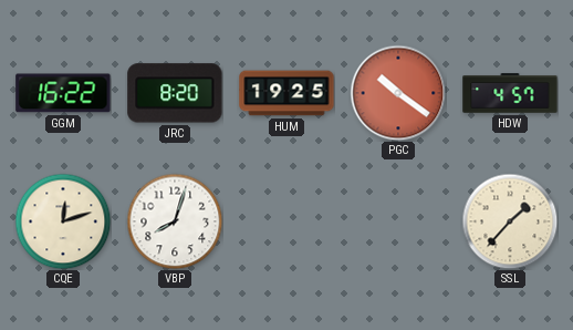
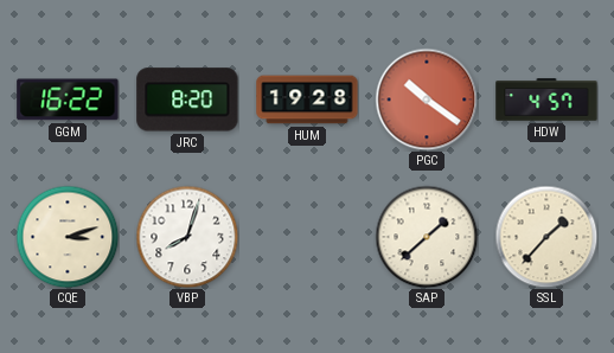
HUM: 19:25 -> 19:28 (307, 100)
CQE: 12:12 -> 3:12 (68, 237)
SAP: none -> 1:38 (427, 237)
